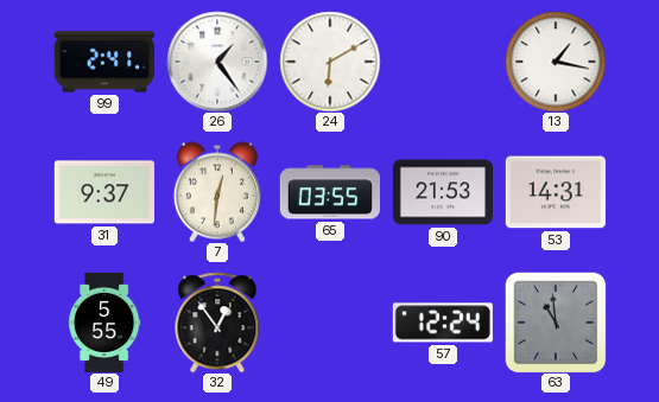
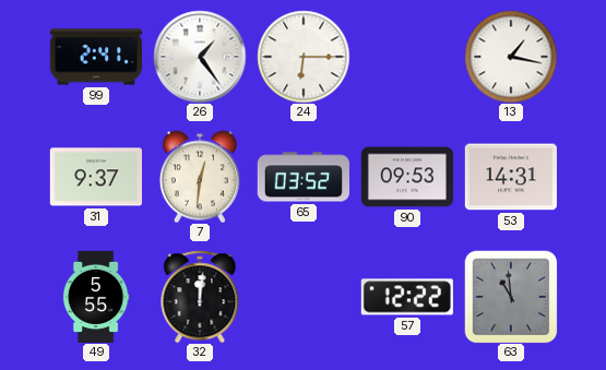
24: 6:10 -> 6:15 (304, 57)
65: 03:55 -> 03:52 (304, 177)
90: 21:53 -> 09:53 (406, 177)
32: 12:54 -> 12:01 (200, 297)
57: 12:24 -> 12:22 (407, 297)
